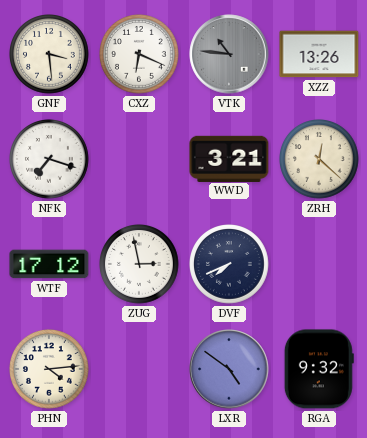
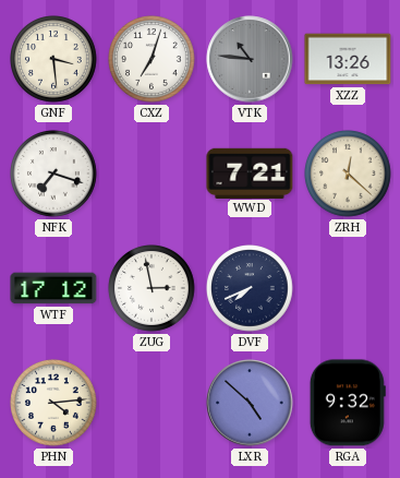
CXZ: 6:19 -> 7:03 (153, 60)
WWD: 3:21 -> 7:21 (250, 172)
LXR: 4:51 -> 4:52 (250, 403)
